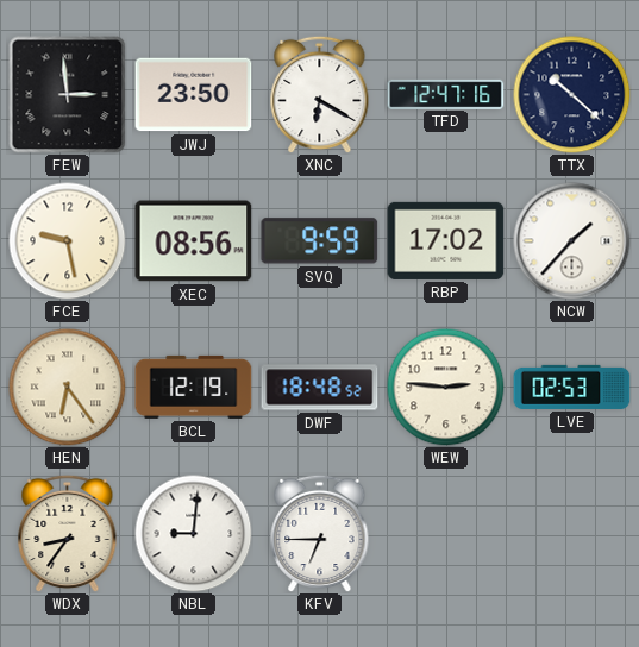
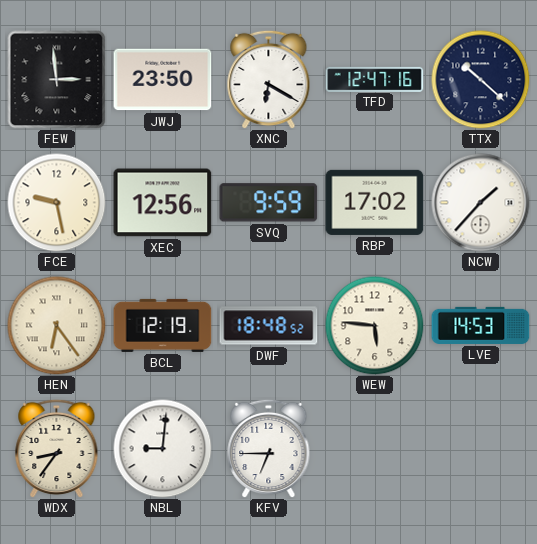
XEC: 08:56 -> 12:56 (163, 203)
WEW: 2:46 -> 5:46 (375, 326)
LVE: 02:53 -> 14:53 (481, 325)
